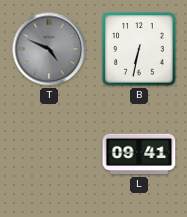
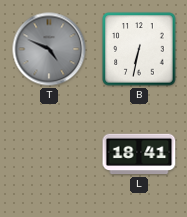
L: 09:41 -> 18:41 (139, 154)
